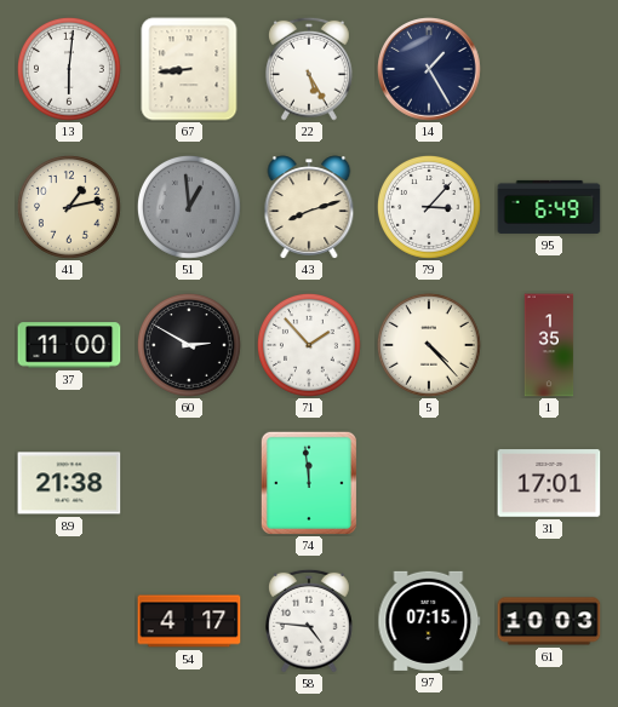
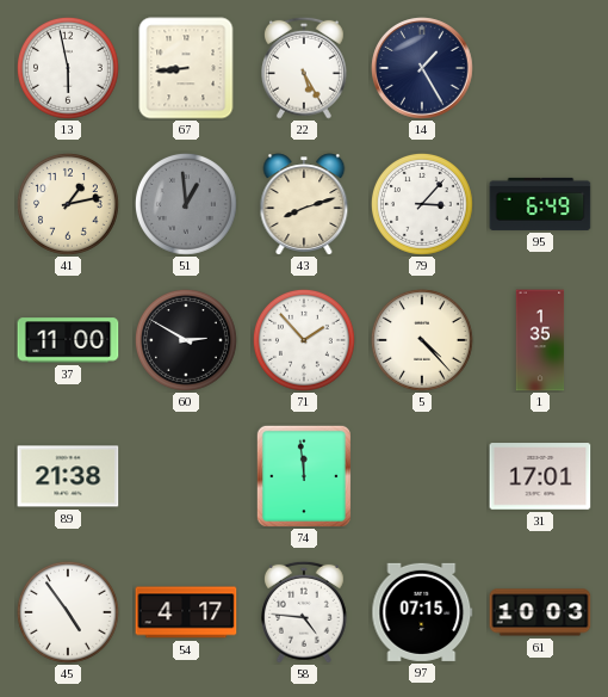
13: 6:01 -> 5:58 (68, 68)
45: none -> 4:54 (68, 612)
